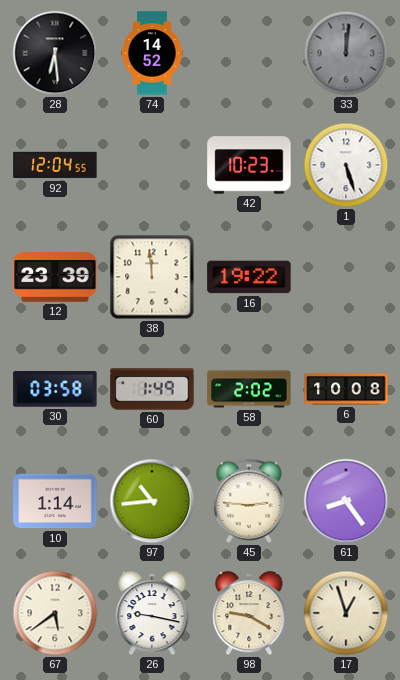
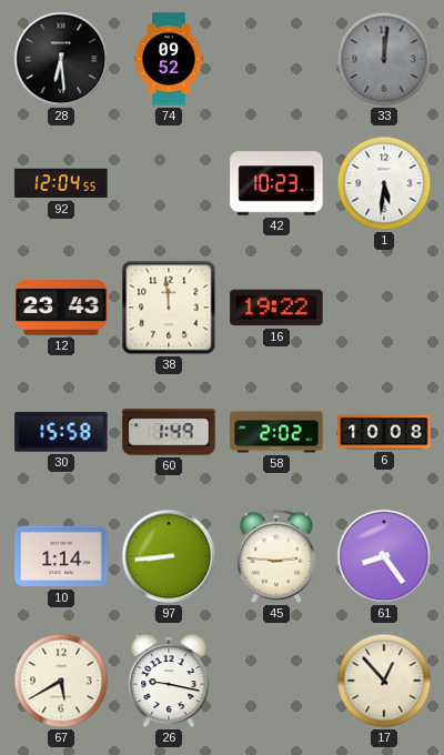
74: 14:52 -> 09:52 (169, 59)
1: 5:27 -> 5:31 (384, 183)
12: 23:39 -> 23:43 (61, 308)
30: 03:58 -> 15:58 (61, 433)
97: 10:44 -> 8:44 (169, 556)
67: 5:39 -> 5:40 (61, 681)
98: 9:20 -> none (249, 613)
17: 12:57 -> 12:53 (384, 681)
